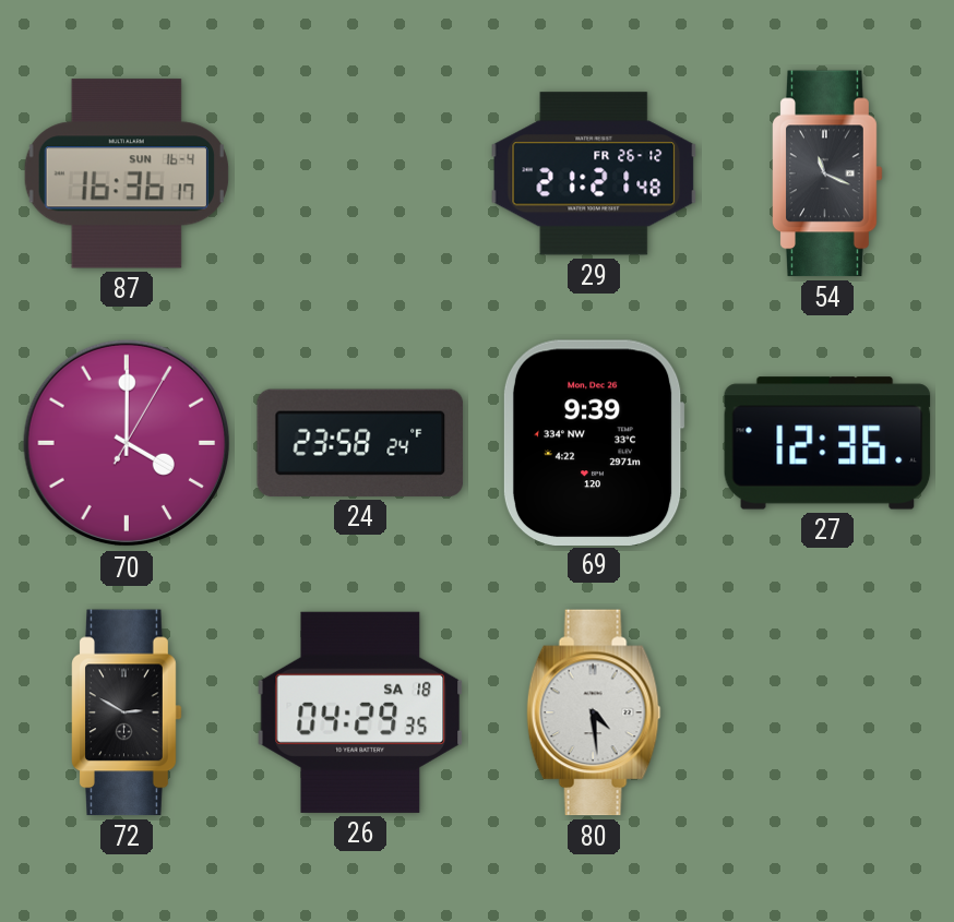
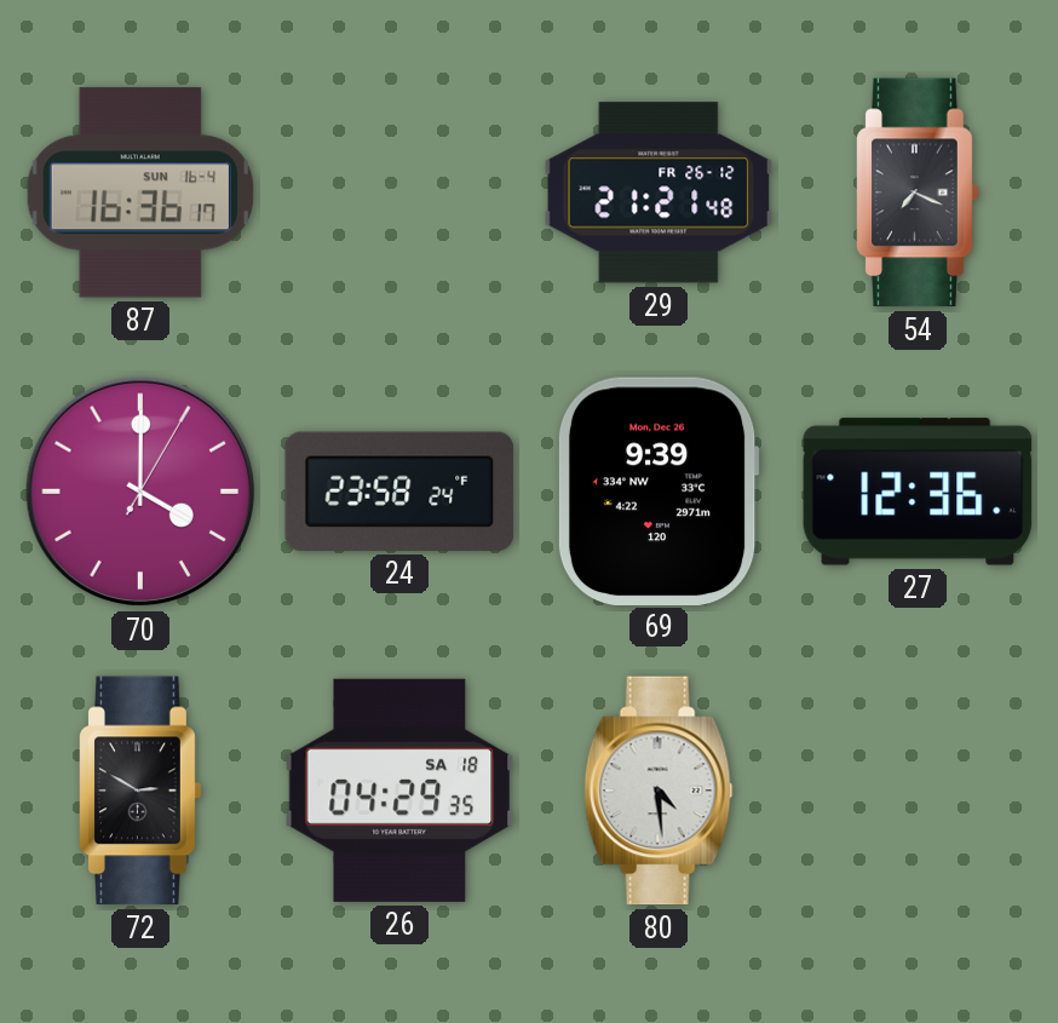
54: 11:19 -> 7:19 (918, 192)
